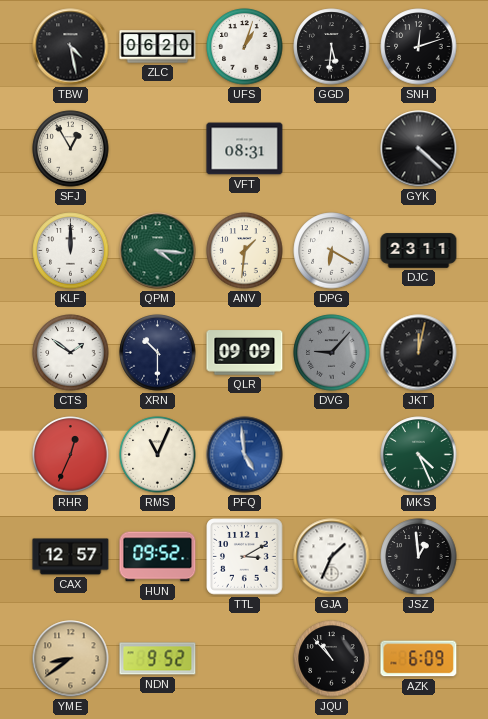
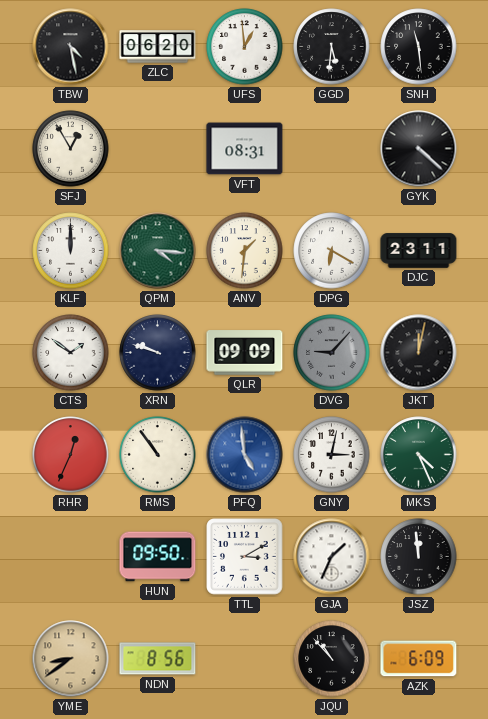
UFS: 1:03 -> 12:59 (245, 47)
SNH: 12:12 -> 11:29 (419, 47)
XRN: 10:30 -> 9:48 (158, 353)
RMS: 11:04 -> 10:54 (158, 455)
GNY: none -> 3:02 (332, 455)
CAX: 12:57 -> none (71, 557)
HUN: 09:52 -> 09:50 (158, 557)
JSZ: 12:59 -> 11:59 (419, 557)
NDN: 9:52 -> 8:56 (158, 659)
